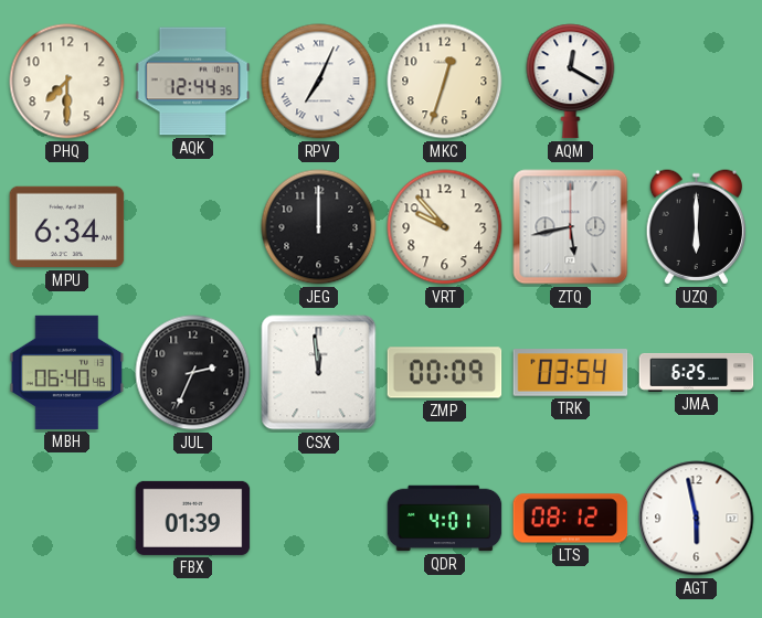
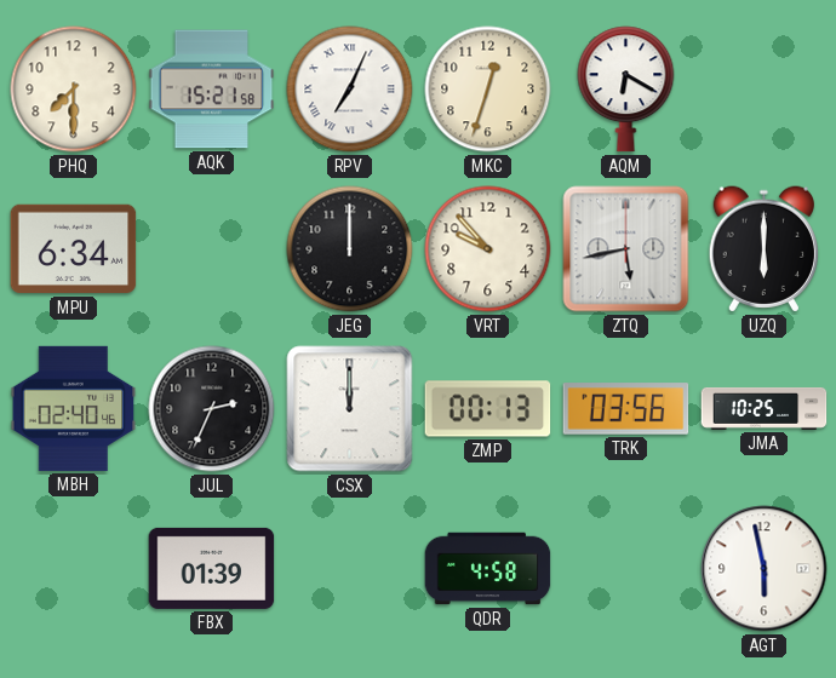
AQK: 12:44 -> 15:21 (212, 90)
AQM: 12:20 -> 6:20 (626, 90)
MBH: 06:40 -> 02:40 (74, 408)
CSX: 11:59 -> 12:00 (350, 409)
ZMP: 00:09 -> 00:13 (488, 409)
TRK: 03:54 -> 03:56 (626, 409)
JMA: 6:25 -> 10:25 (765, 408)
QDR: 4:01 -> 4:58 (488, 569)
LTS: 08:12 -> none (571, 519)
